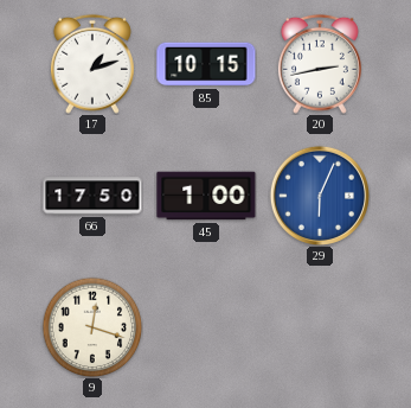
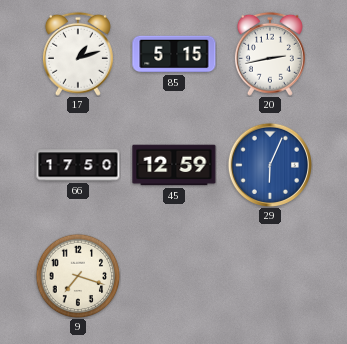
85: 10:15 -> 5:15 (174, 54)
45: 1:00 -> 12:59 (174, 165)
9: 12:18 -> 7:18 (78, 276)
